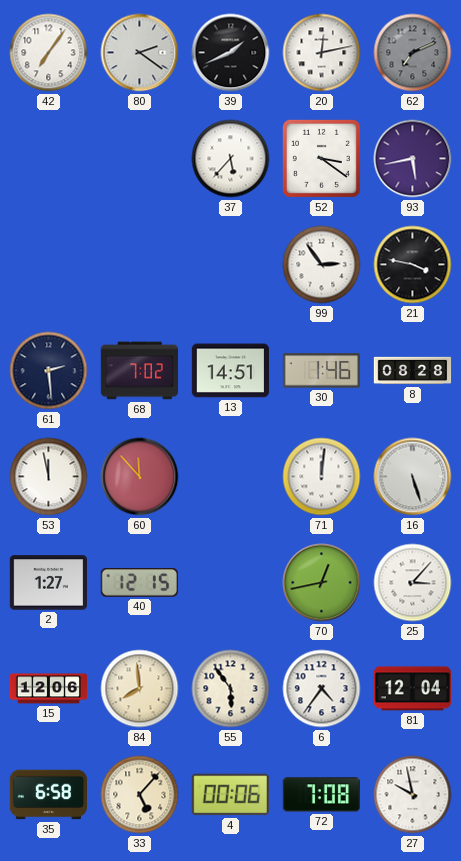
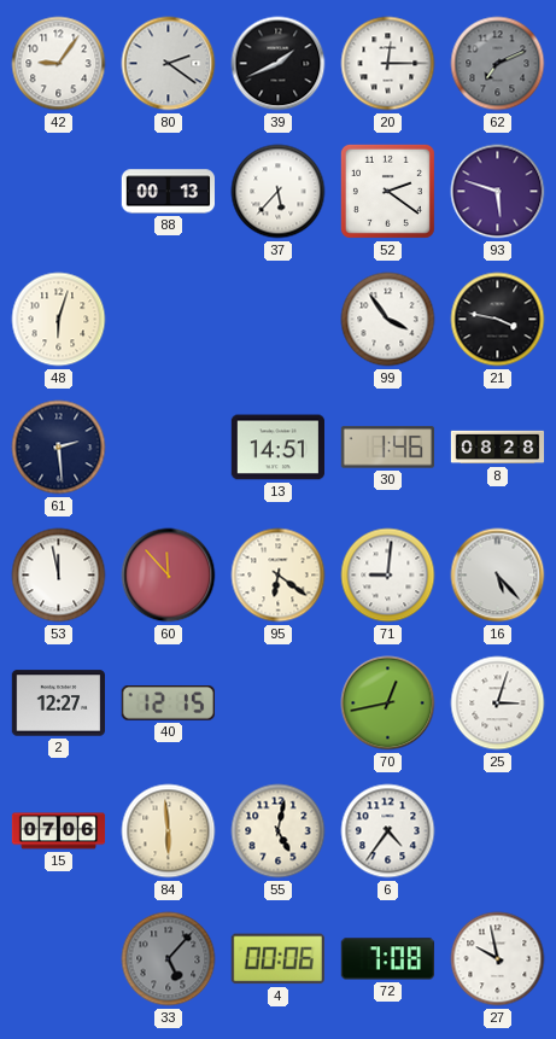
42: 7:06 -> 9:06 (59, 64)
20: 12:13 -> 12:15 (388, 64)
88: none -> 00:13 (168, 192)
52: 3:21 -> 2:21 (387, 191)
93: 5:43 -> 5:48 (498, 192)
48: none -> 6:03 (59, 320)
99: 2:54 -> 3:54 (388, 320)
68: 7:02 -> none (139, 371)
95: none -> 6:21 (279, 576)
71: 12:01 -> 9:01 (388, 576)
16: 5:27 -> 5:23 (498, 576)
2: 1:27 -> 12:27 (58, 704)
25: 3:07 -> 3:03 (498, 704)
15: 12:06 -> 07:06 (59, 831)
84: 7:59 -> 5:59 (169, 831)
55: 5:54 -> 5:02 (279, 831)
81: 12:04 -> none (412, 689)
35: 6:58 -> none (49, 795)
33 dial: cream -> grey (169, 959)
